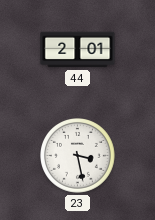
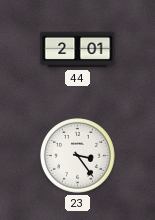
23: 3:28 -> 3:24 (78, 156)
